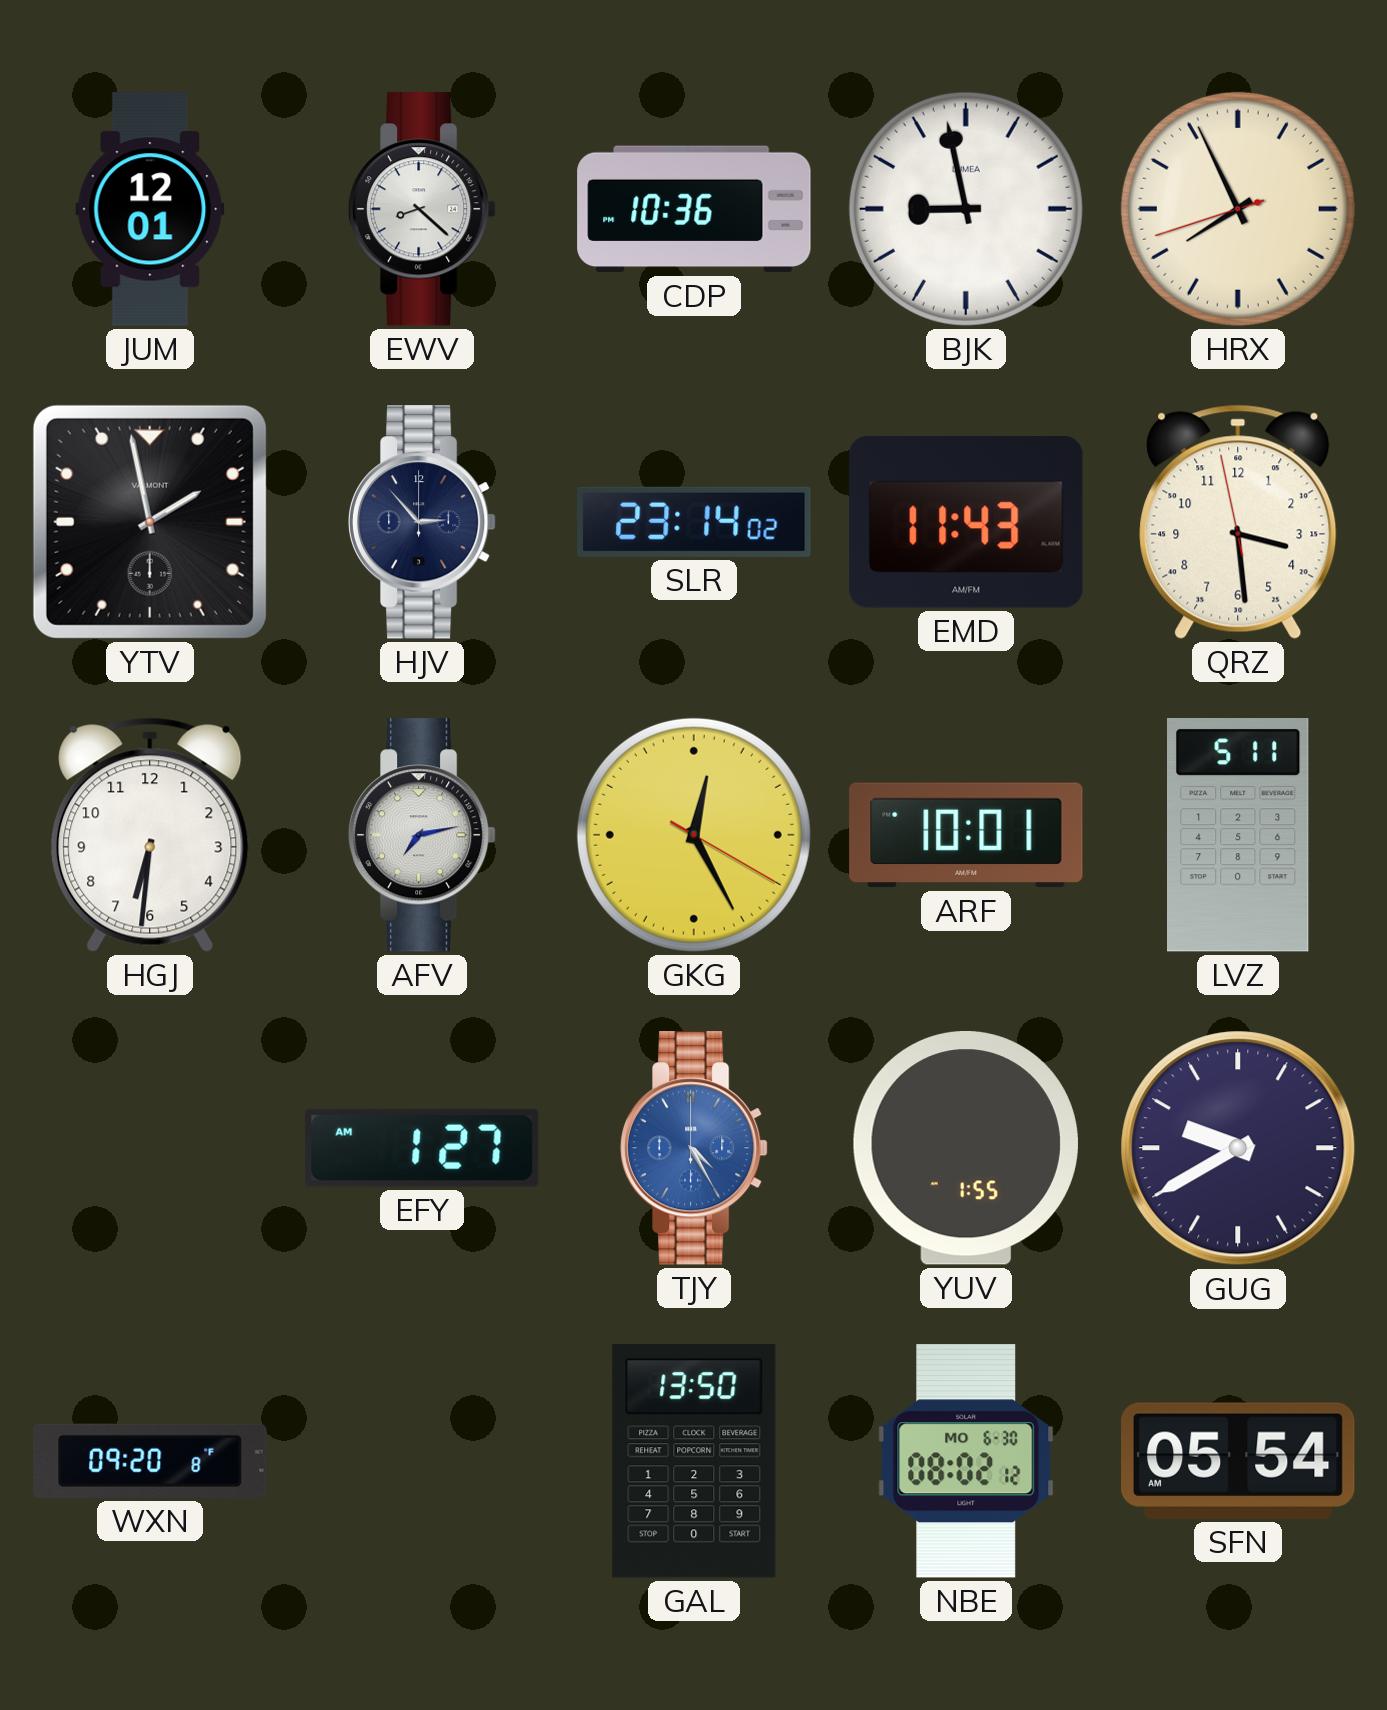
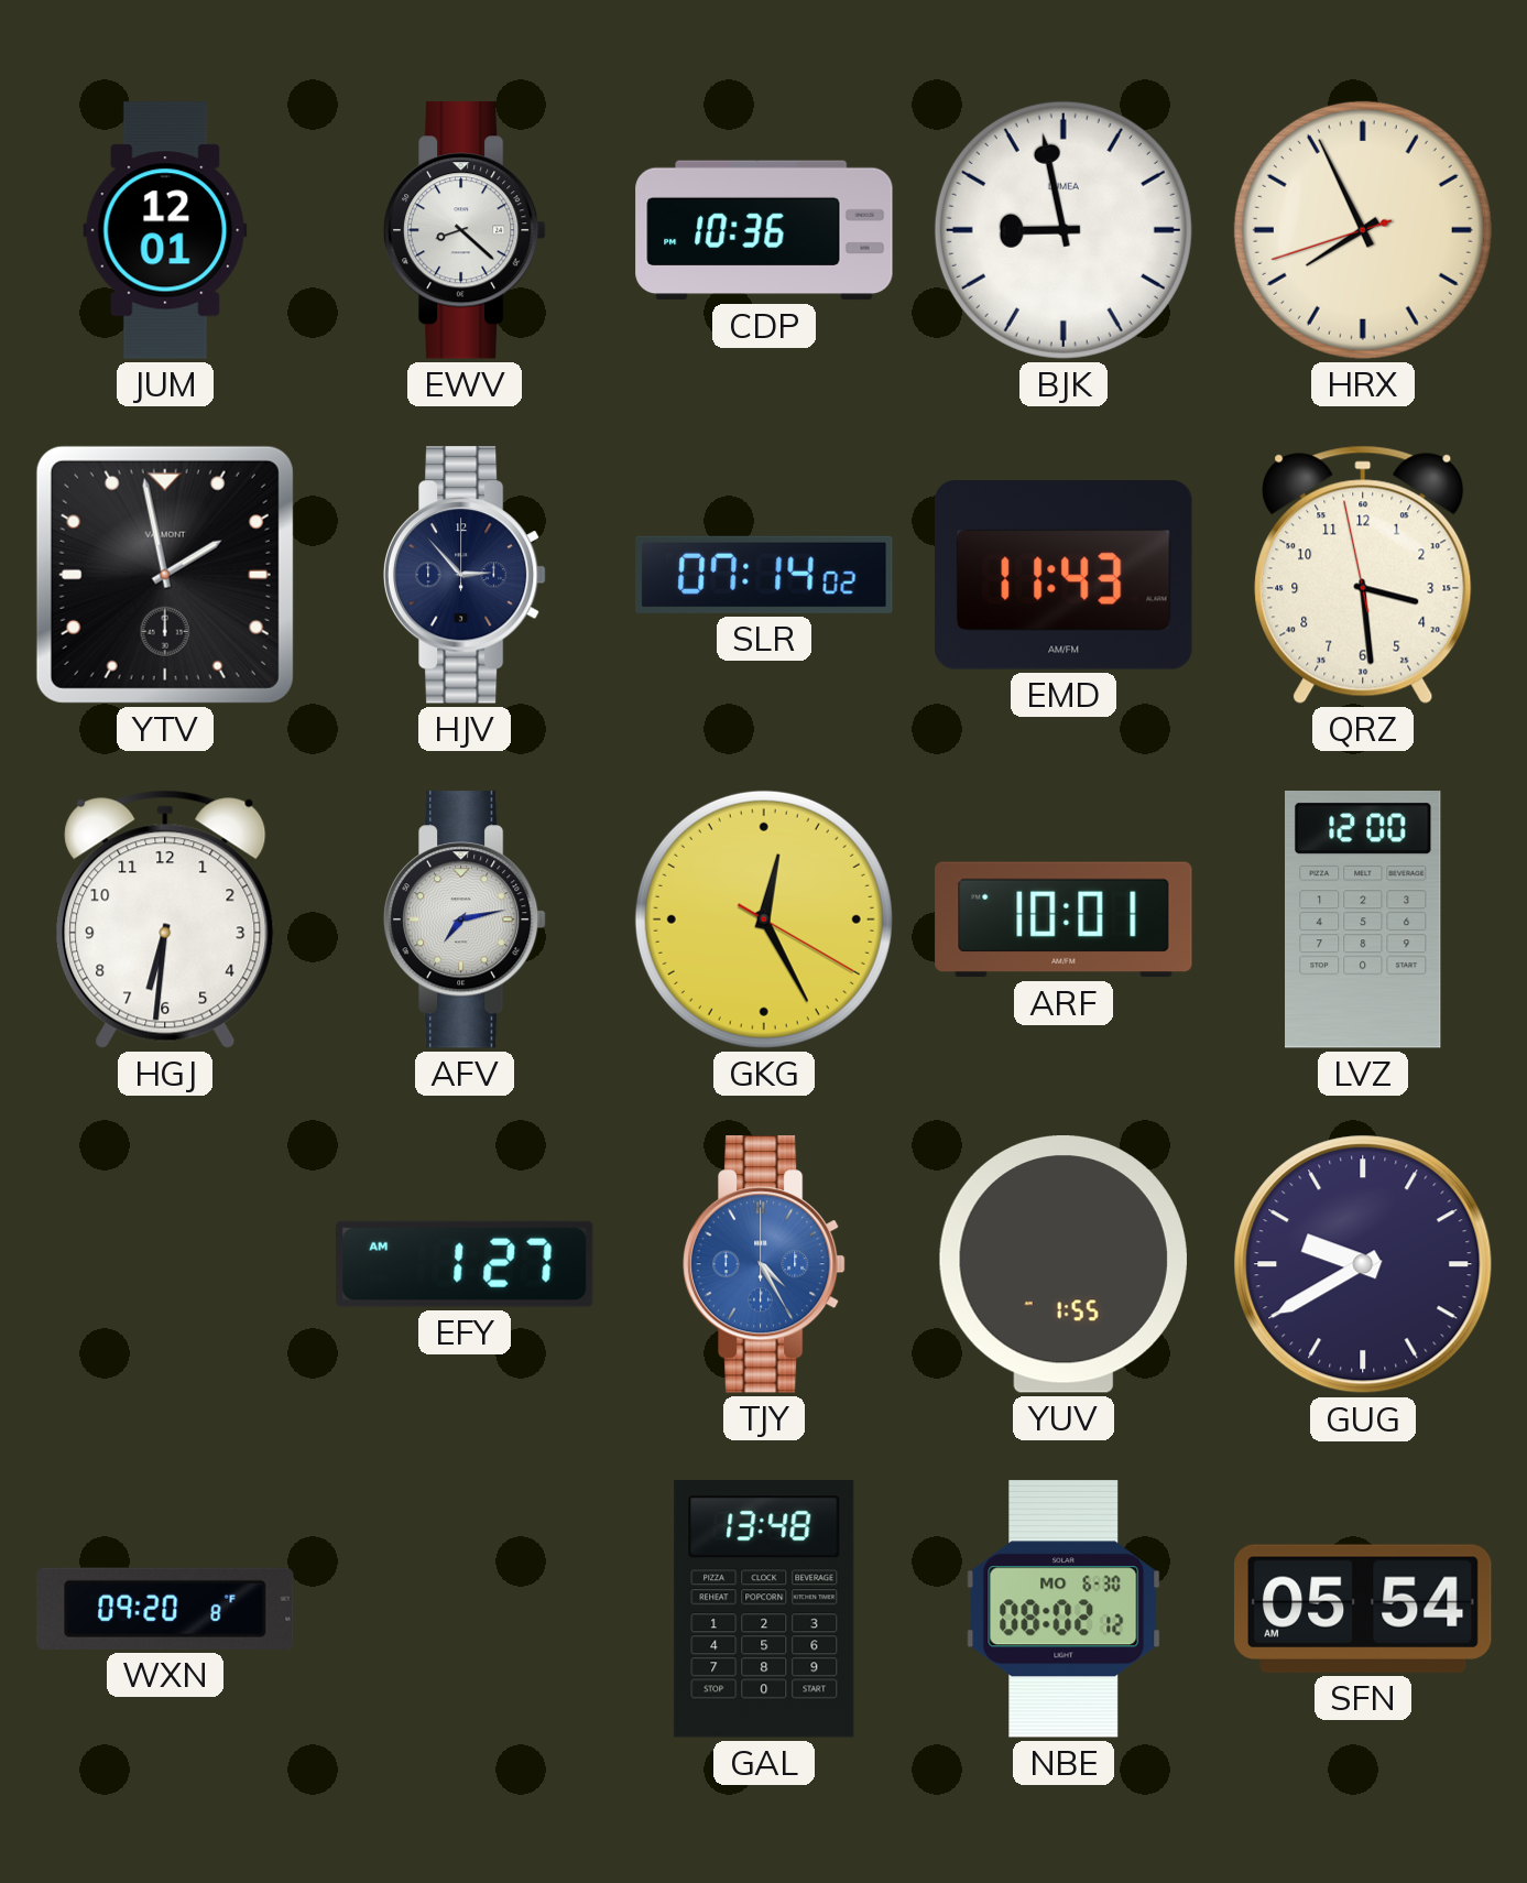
SLR: 23:14 -> 07:14 (764, 575)
LVZ: 5:11 -> 12:00 (1364, 919)
GAL: 13:50 -> 13:48 (764, 1609)
